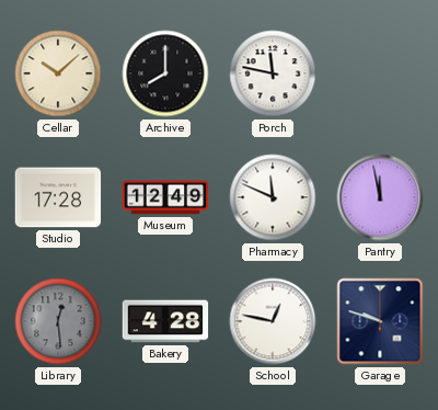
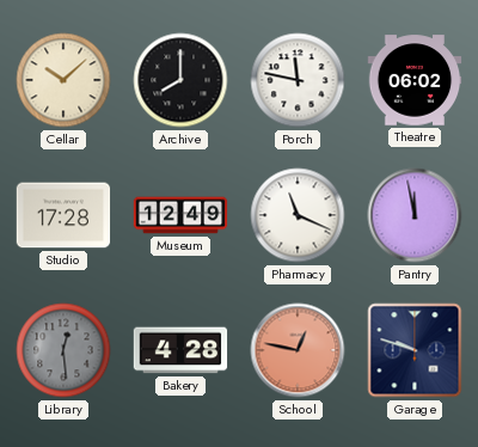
Theatre: none -> 06:02 (415, 80)
Pharmacy: 11:49 -> 11:19 (298, 215)
School dial: white -> salmon (298, 350)
